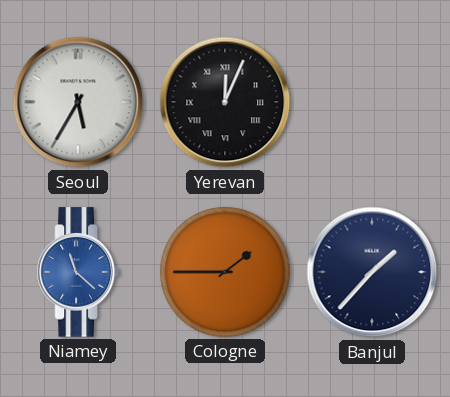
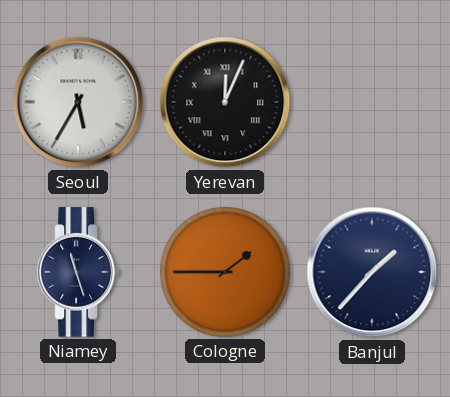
Niamey: 11:22 -> 11:27 (78, 272)
Niamey dial: blue -> navy (78, 272)
